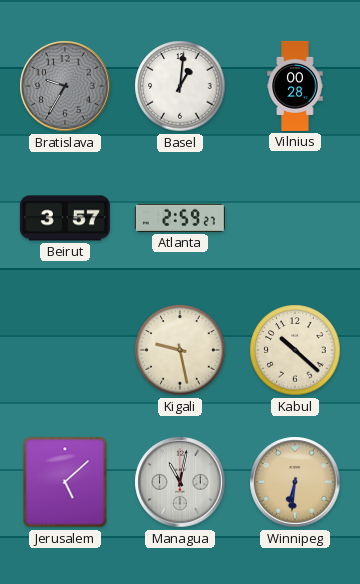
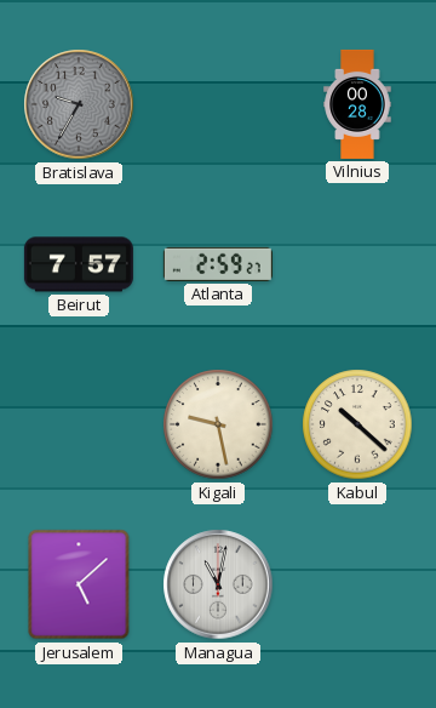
Basel: 1:01 -> none (180, 86)
Beirut: 3:57 -> 7:57 (79, 264)
Winnipeg: 6:31 -> none (295, 482)
